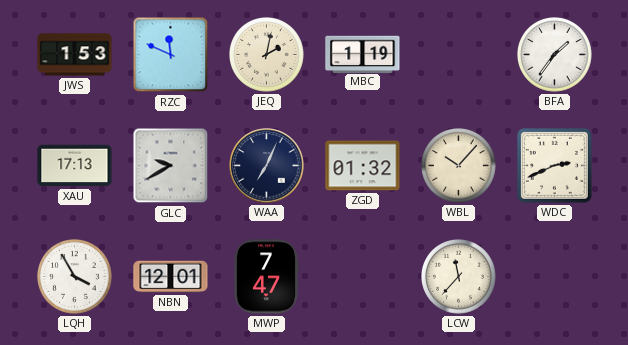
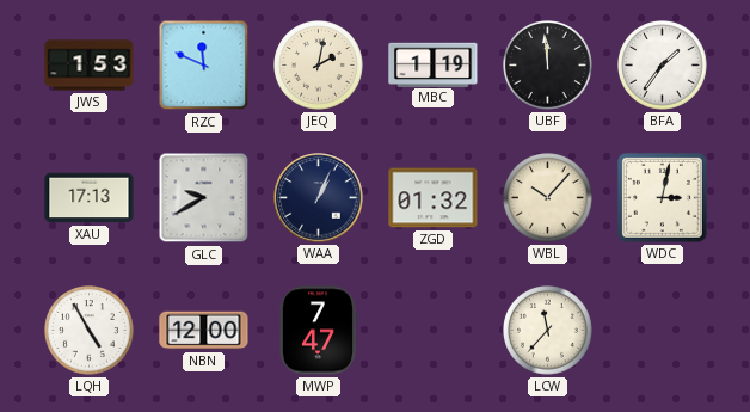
UBF: none -> 11:59 (548, 66)
WAA: 7:04 -> 1:04 (319, 198)
WDC: 2:41 -> 3:02 (662, 197)
LQH: 3:55 -> 4:55 (90, 331)
NBN: 12:01 -> 12:00 (204, 331)
